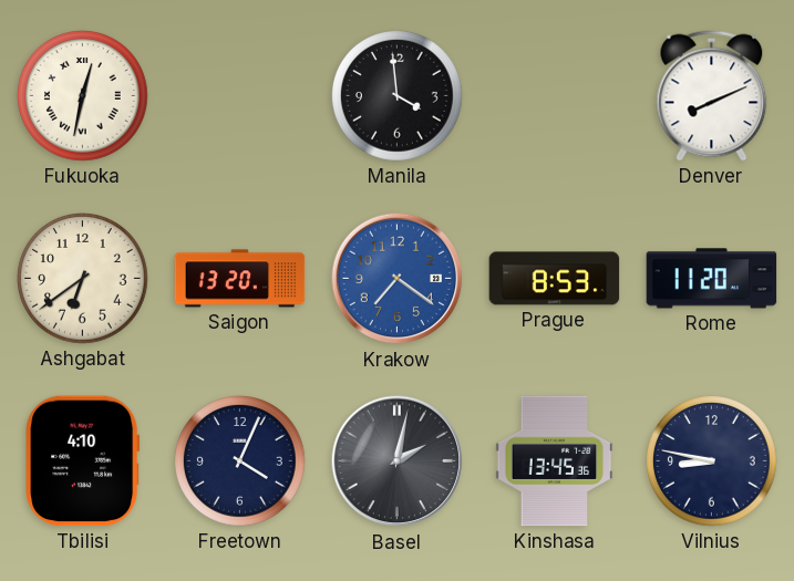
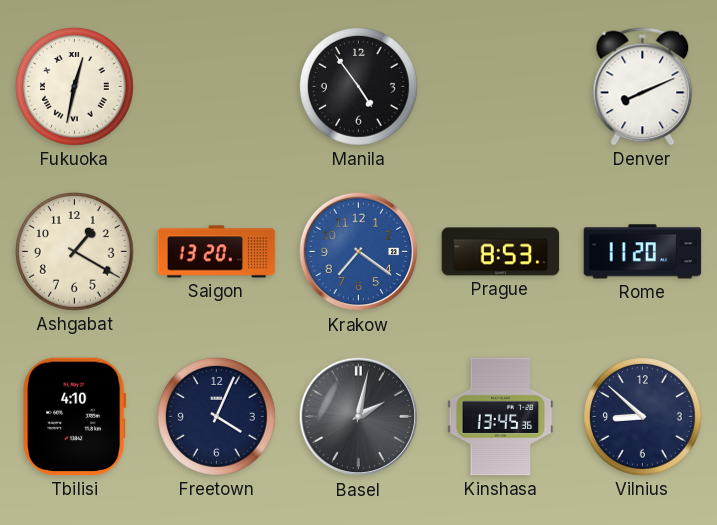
Manila: 3:59 -> 4:54 (359, 87)
Ashgabat: 6:39 -> 1:20 (75, 252)
Vilnius: 8:47 -> 8:52 (643, 417)
